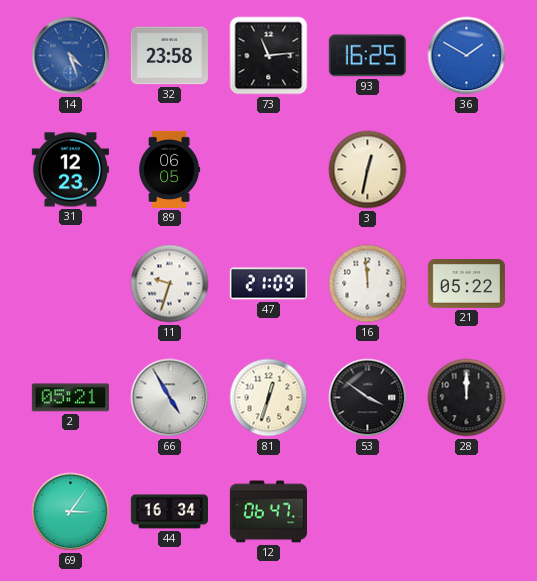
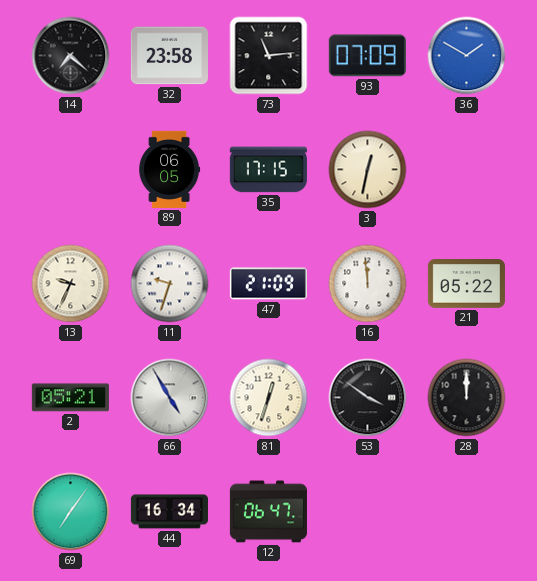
14: 4:27 -> 7:22 (71, 56)
14 dial: blue -> black (71, 56)
93: 16:25 -> 07:09 (367, 56)
31: 12:23 -> none (70, 170)
35: none -> 17:15 (268, 170)
13: none -> 9:34 (71, 284)
69: 3:06 -> 7:06 (71, 512)
